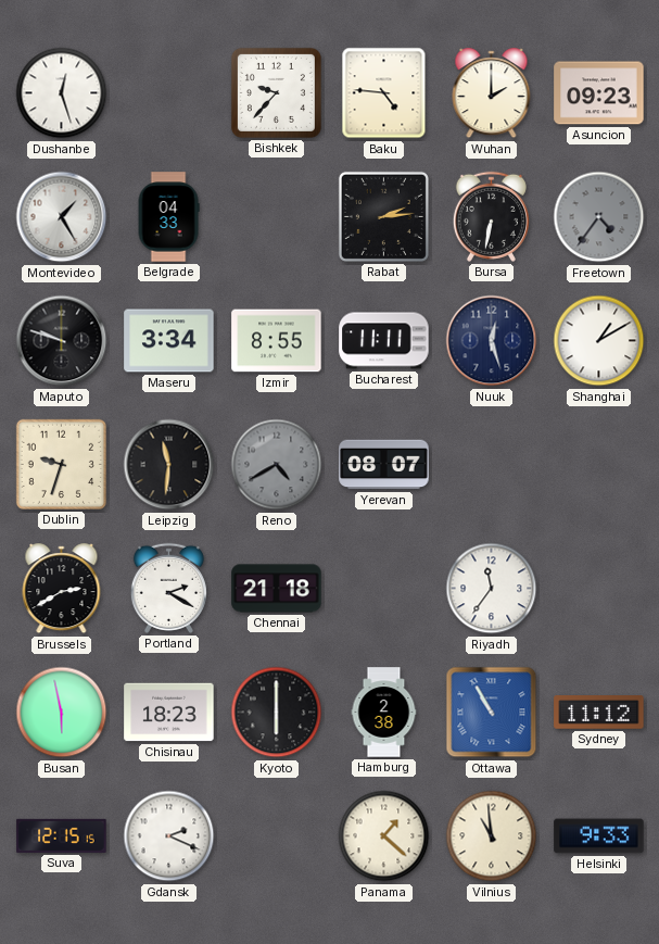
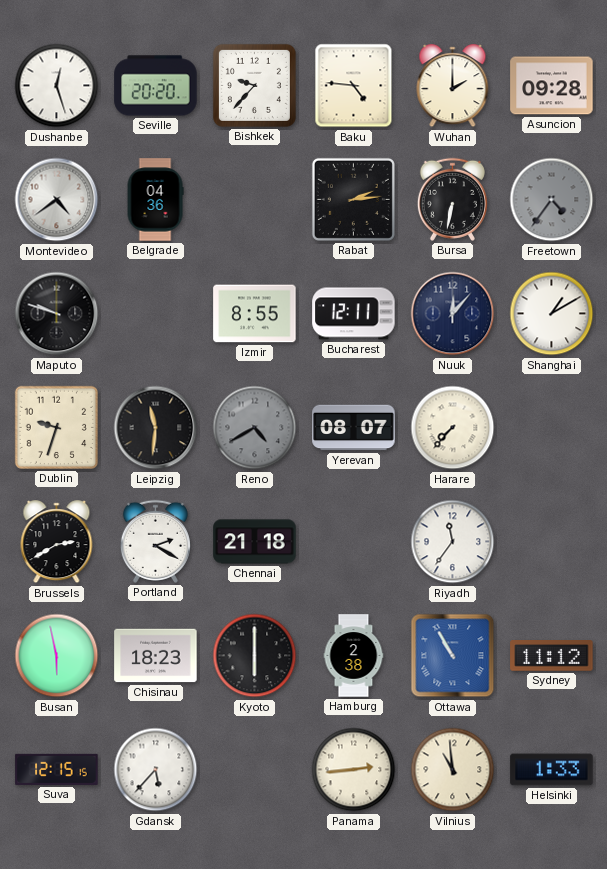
Seville: none -> 20:20 (156, 86)
Asuncion: 09:23 -> 09:28 (552, 86)
Montevideo: 1:25 -> 4:39 (57, 200)
Belgrade: 04:33 -> 04:36 (155, 200)
Maseru: 3:34 -> none (169, 341)
Bucharest: 11:11 -> 12:11 (354, 314)
Nuuk: 12:27 -> 12:07 (453, 314)
Harare: none -> 7:37 (453, 428)
Gdansk: 2:19 -> 5:37 (156, 770)
Panama: 1:22 -> 2:44 (354, 770)
Helsinki: 9:33 -> 1:33 (552, 770)
